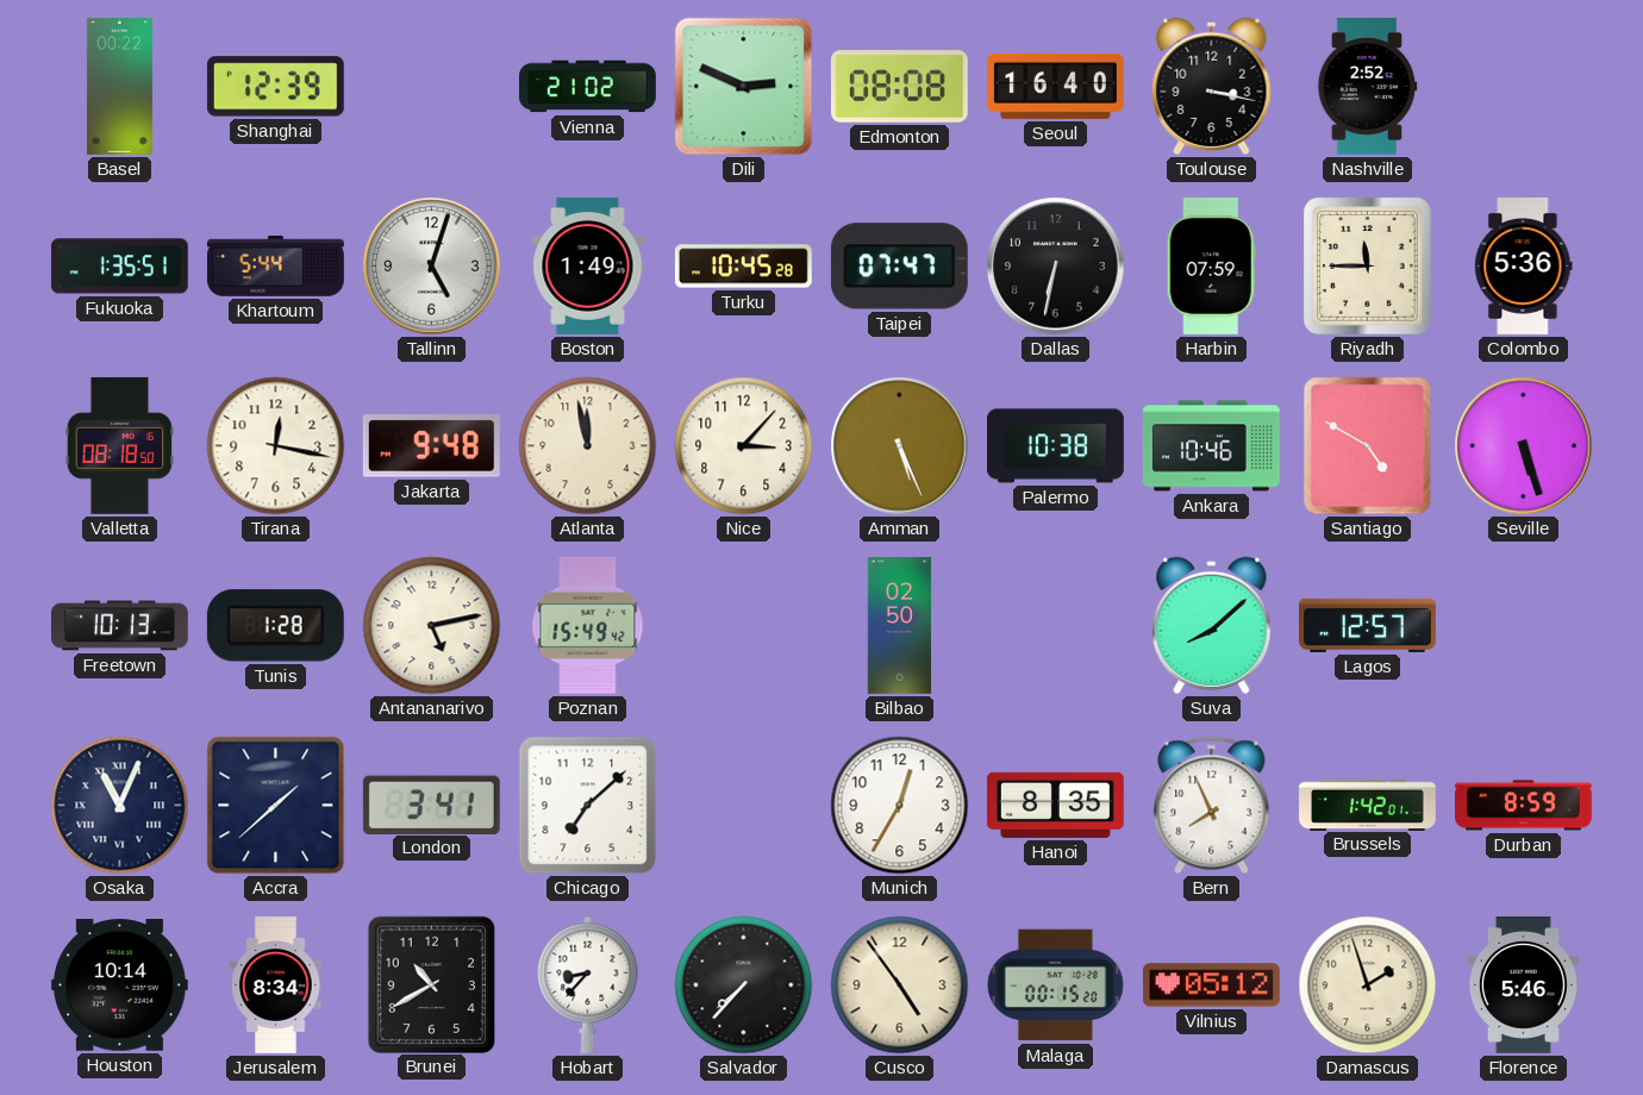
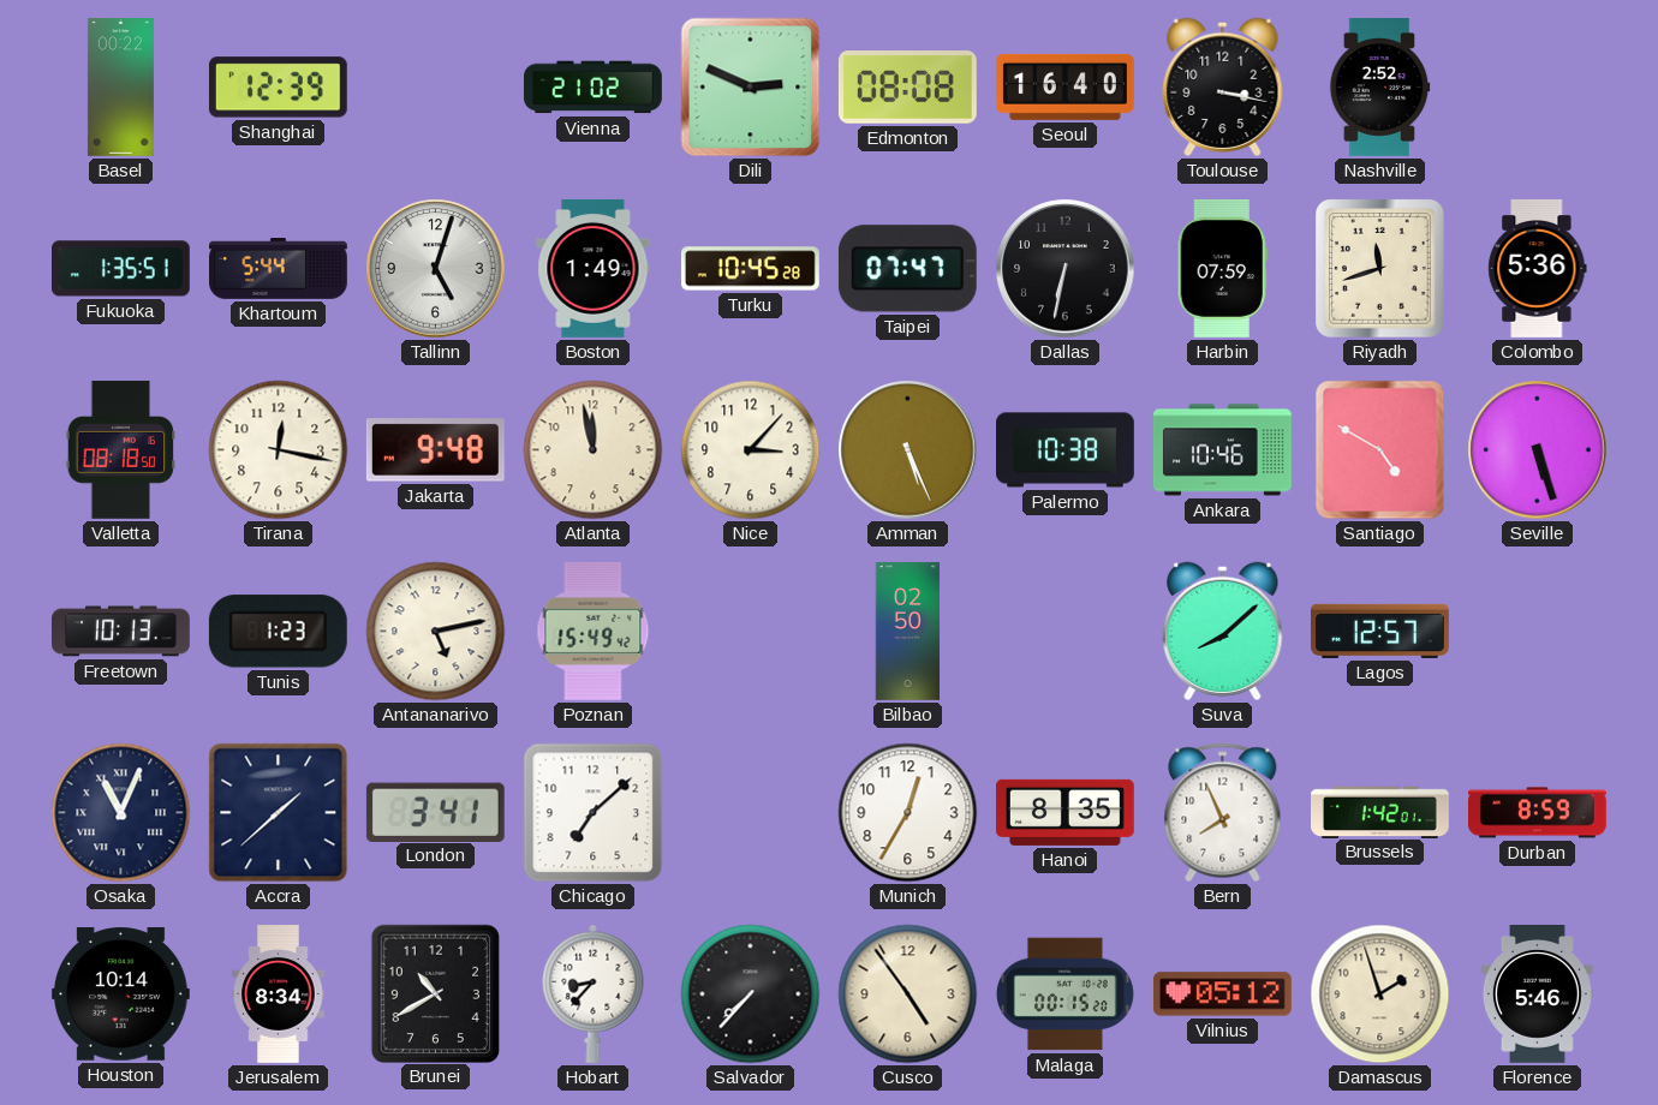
Riyadh: 11:45 -> 11:42 (1380, 269)
Tunis: 1:28 -> 1:23 (278, 632)
